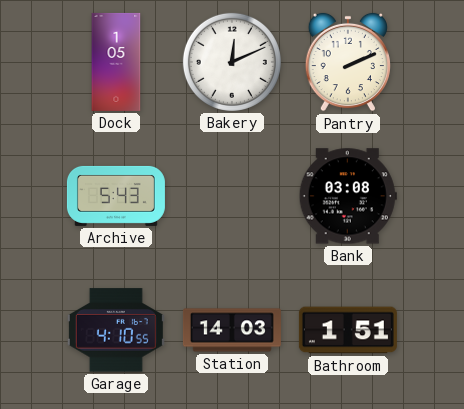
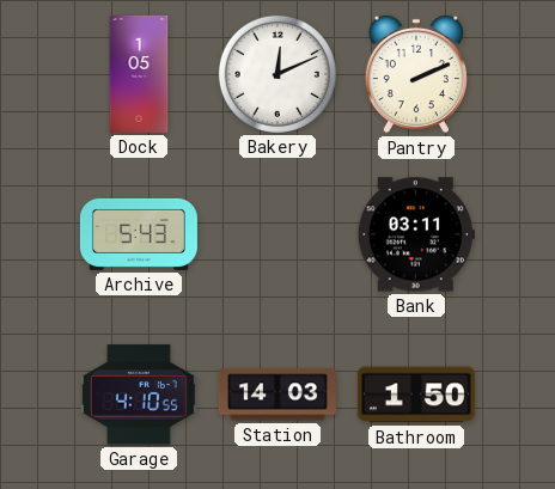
Bank: 03:08 -> 03:11 (416, 234)
Bathroom: 1:51 -> 1:50 (416, 395)
